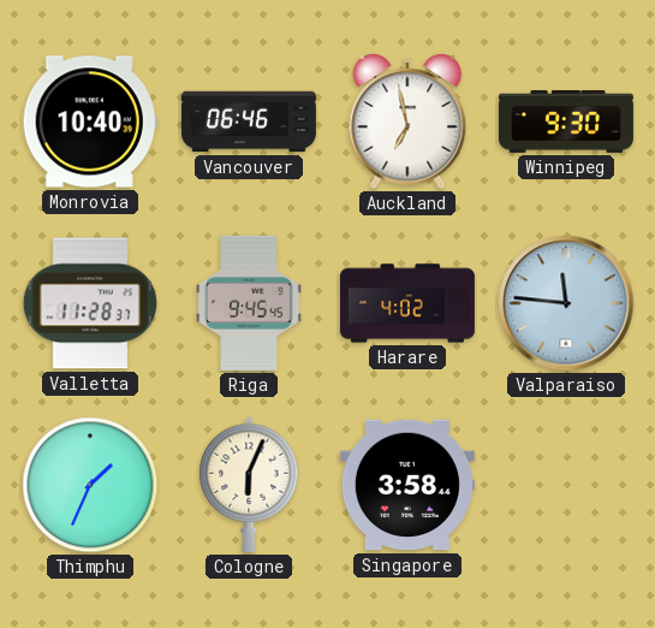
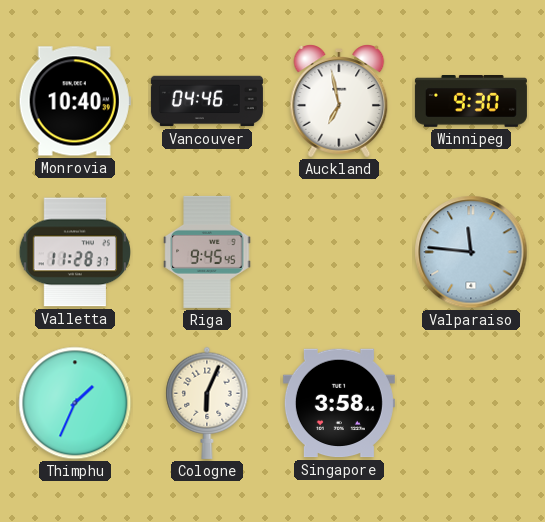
Vancouver: 06:46 -> 04:46 (207, 101)
Harare: 4:02 -> none (407, 303)
